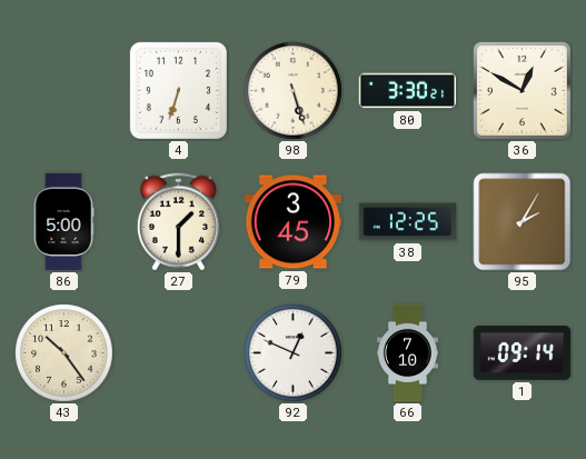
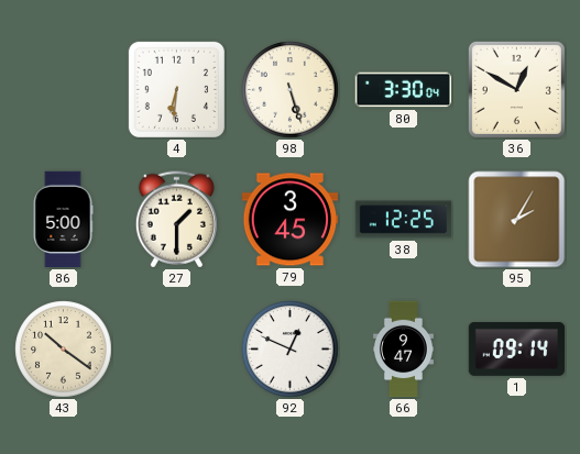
4: 6:33 -> 6:31 (176, 89)
80: 3:30:21 -> 3:30:04 (404, 90)
43: 10:24 -> 10:21 (64, 350)
66: 7:10 -> 9:47 (403, 350)
